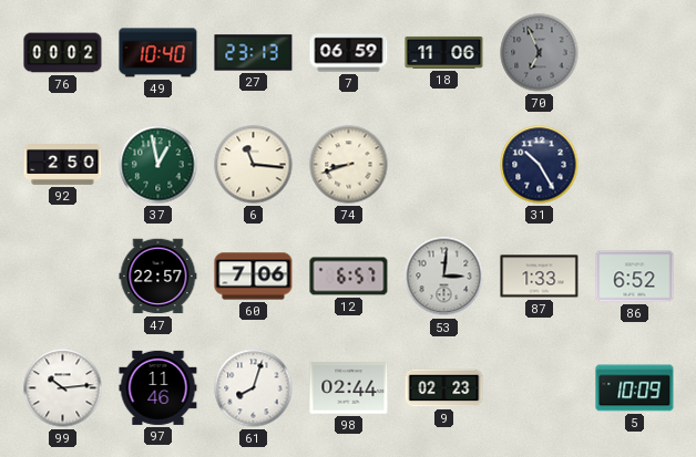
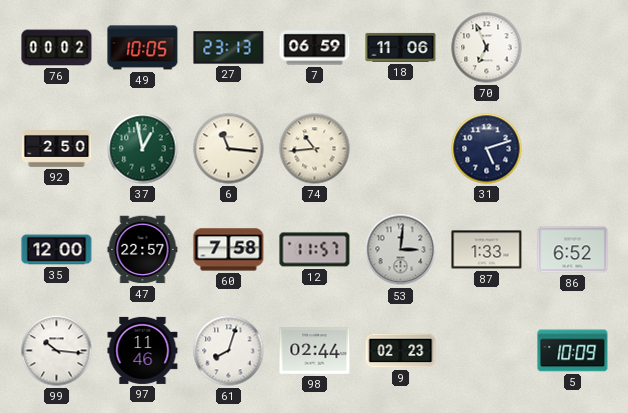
49: 10:40 -> 10:05 (143, 48)
70 dial: grey -> white (487, 48)
74: 8:42 -> 10:44 (315, 149)
31: 10:25 -> 5:12 (487, 149)
35: none -> 12:00 (57, 250)
60: 7:06 -> 7:58 (229, 250)
12: 6:57 -> 11:57 (315, 250)
99: 10:14 -> 10:16 (57, 351)
